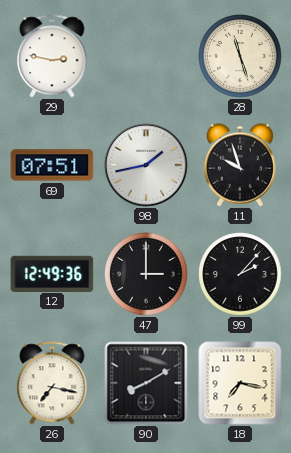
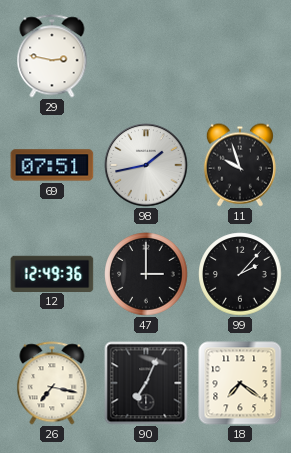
28: 11:27 -> none (240, 56)
90: 8:10 -> 7:04 (146, 383)
18: 7:17 -> 7:21 (240, 383)
